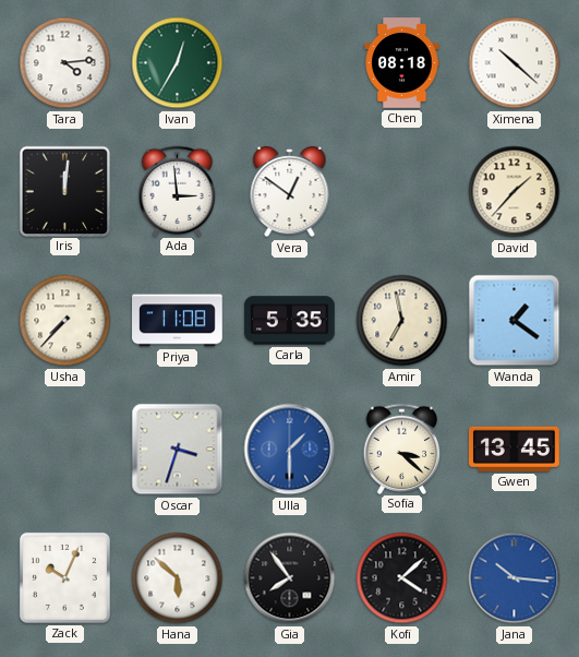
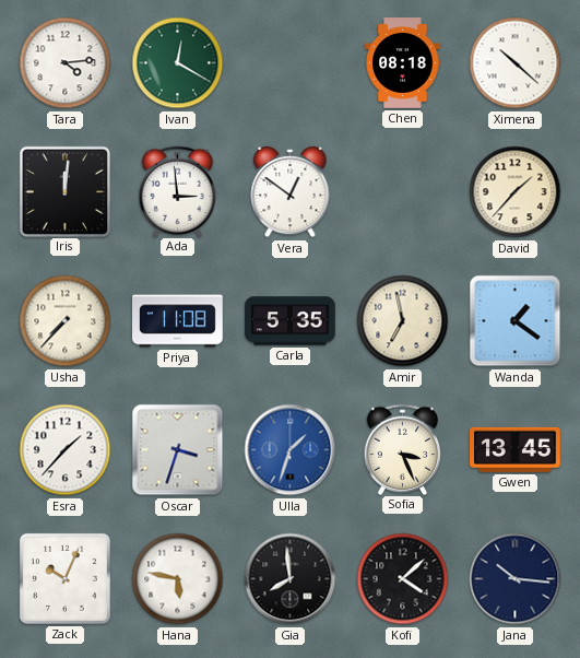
Ivan: 12:35 -> 12:20 (178, 63)
Esra: none -> 1:37 (66, 450)
Ulla: 1:30 -> 1:33 (291, 450)
Sofia: 3:22 -> 3:26 (403, 449)
Hana: 5:52 -> 5:47 (178, 579)
Gia: 7:54 -> 7:59 (291, 579)
Jana dial: blue -> navy (516, 579)
